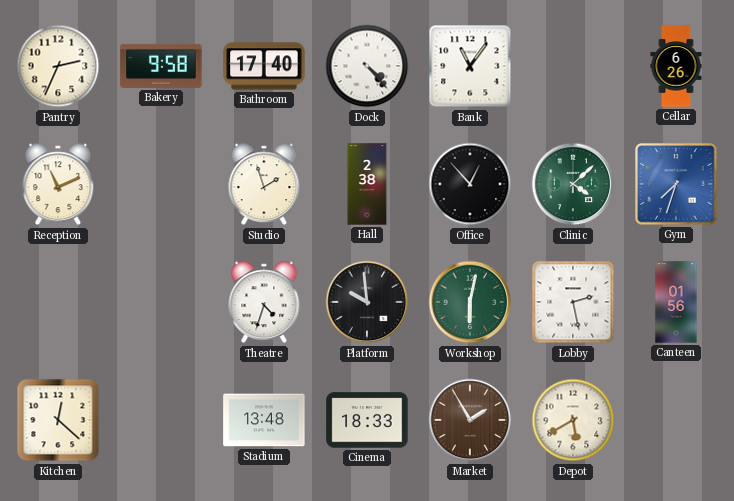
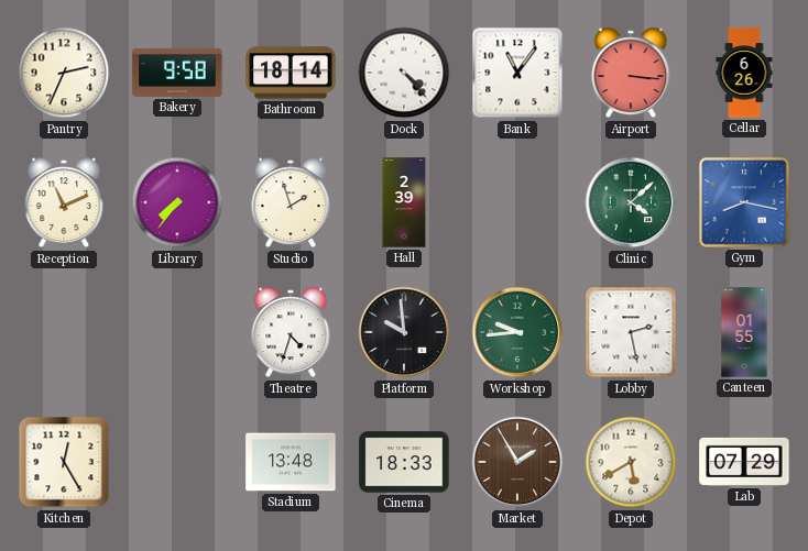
Bathroom: 17:40 -> 18:14 (291, 73)
Airport: none -> 3:16 (631, 73)
Library: none -> 7:36 (177, 202)
Hall: 2:38 -> 2:39 (404, 202)
Office: 12:53 -> none (470, 184)
Gym: 7:33 -> 8:17 (744, 202)
Workshop: 6:02 -> 9:44 (517, 332)
Canteen: 01:56 -> 01:55 (744, 332)
Kitchen: 12:22 -> 12:25 (64, 462)
Lab: none -> 07:29 (744, 462)
